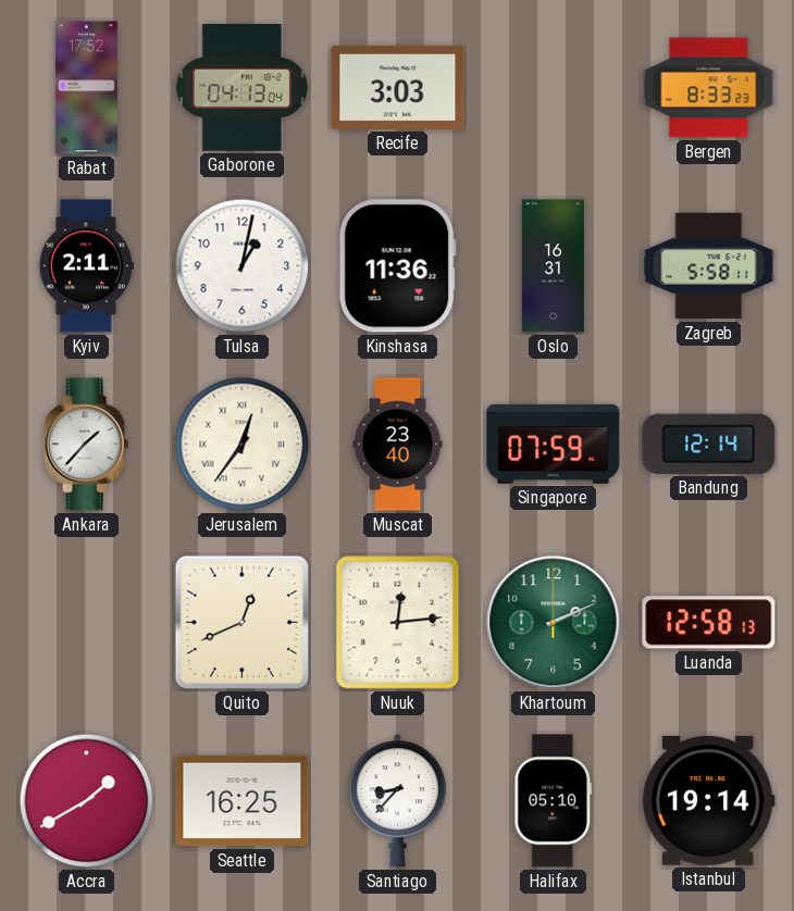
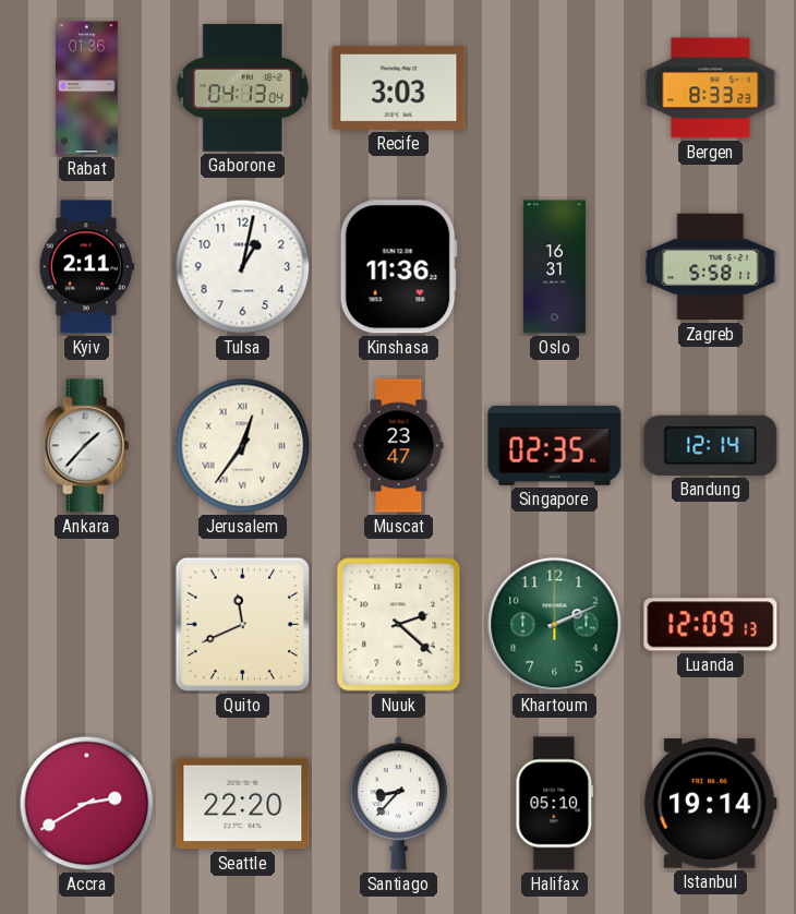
Rabat: 17:52 -> 01:36 (87, 88)
Muscat: 23:40 -> 23:47 (399, 446)
Singapore: 07:59 -> 02:35 (555, 445)
Quito: 12:41 -> 11:41 (243, 625)
Nuuk: 12:14 -> 2:22 (399, 625)
Luanda: 12:58 -> 12:09 (711, 625)
Accra: 1:40 -> 2:40 (87, 804)
Seattle: 16:25 -> 22:20 (243, 804)
